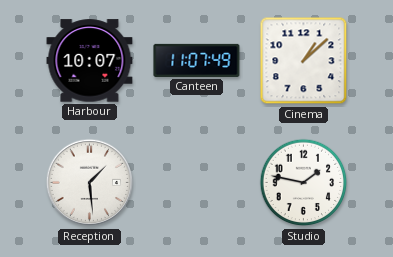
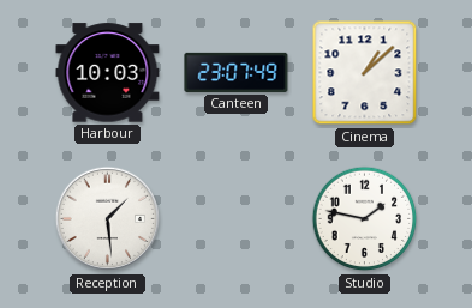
Harbour: 10:07 -> 10:03 (108, 73)
Canteen: 11:07 -> 23:07 (237, 72)
